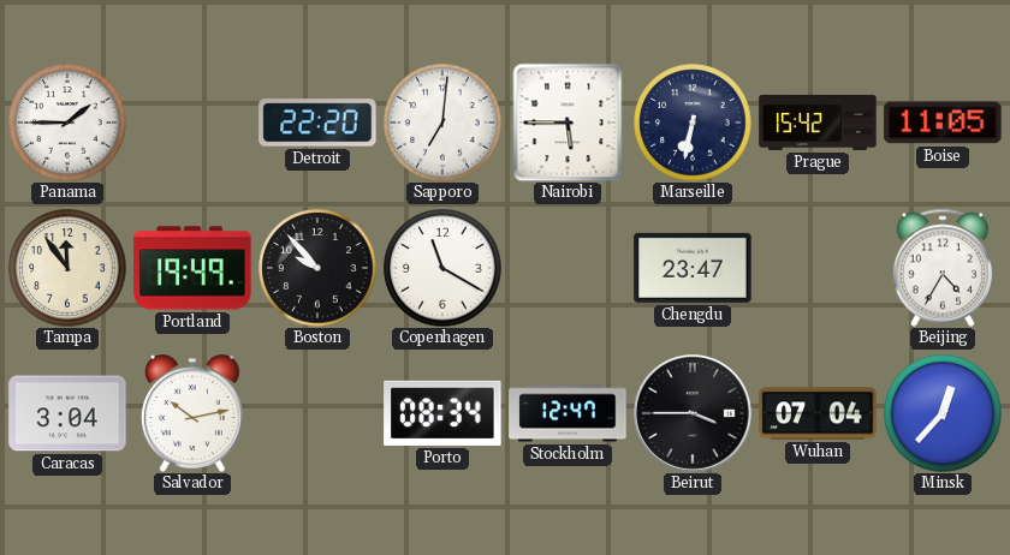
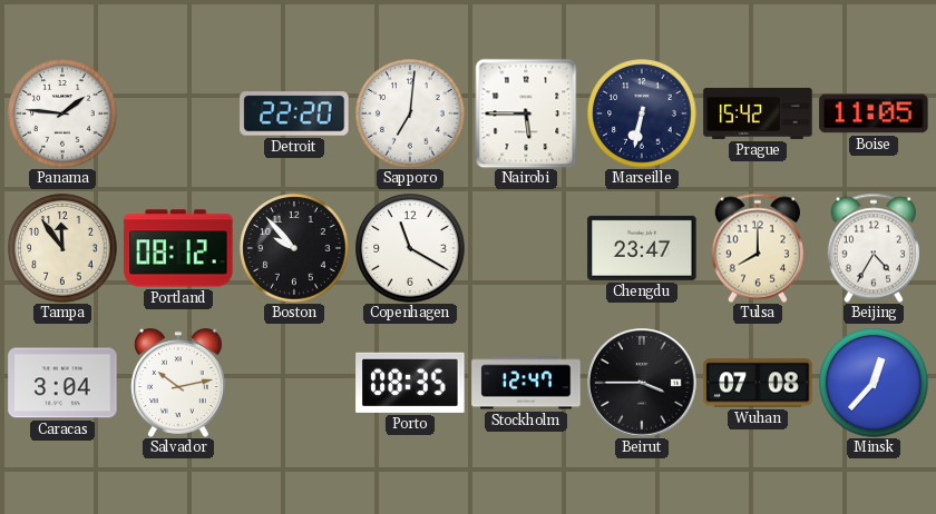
Panama: 1:45 -> 1:46 (62, 113)
Portland: 19:49 -> 08:12 (178, 248)
Tulsa: none -> 8:00 (758, 248)
Porto: 08:34 -> 08:35 (410, 383)
Wuhan: 07:04 -> 07:08 (758, 383)
